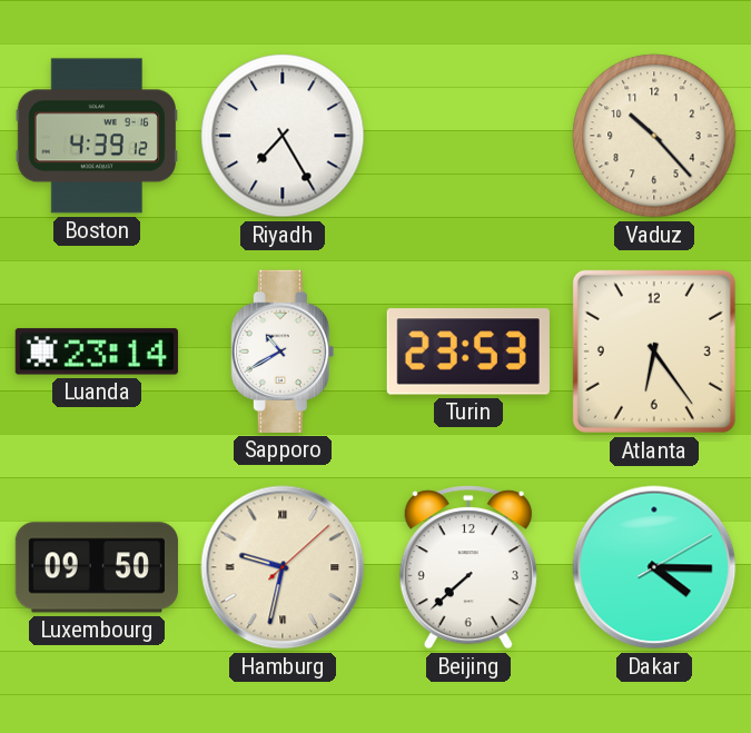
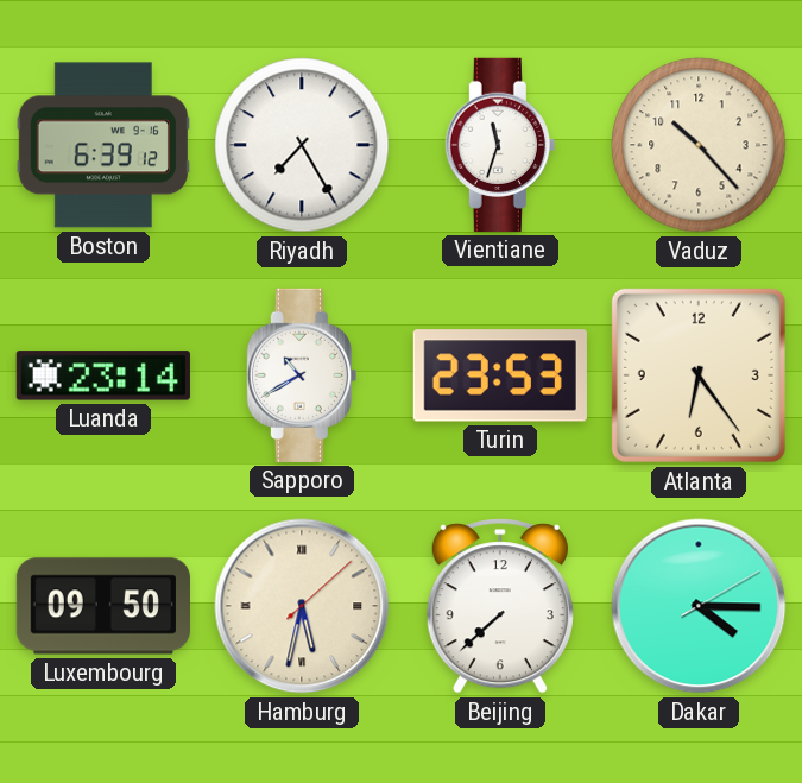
Boston: 4:39 -> 6:39 (103, 145)
Vientiane: none -> 11:33 (500, 145)
Hamburg: 9:32 -> 5:32 (302, 606)
